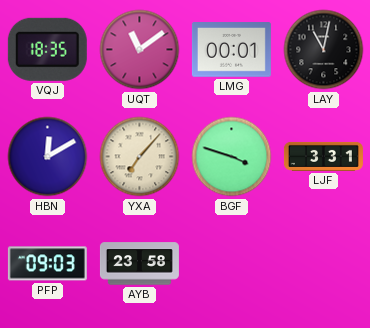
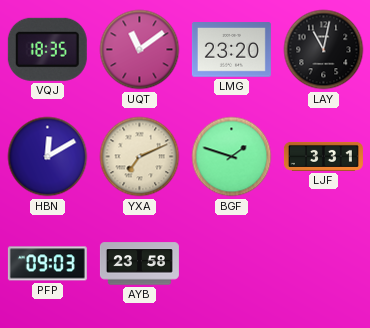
LMG: 00:01 -> 23:20 (231, 50)
YXA: 7:07 -> 7:11 (140, 157)
BGF: 3:48 -> 1:48 (232, 157)
